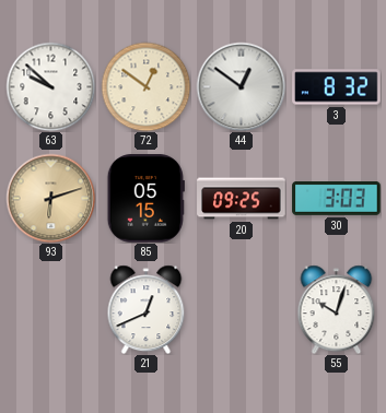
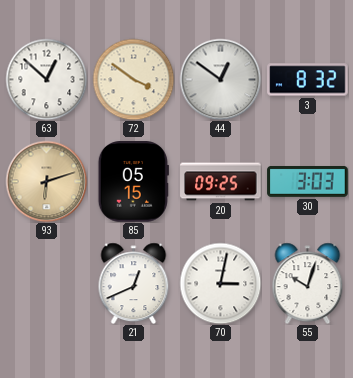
63: 9:52 -> 12:52 (46, 79)
72: 12:51 -> 3:51 (133, 79)
70: none -> 3:02 (220, 283)
